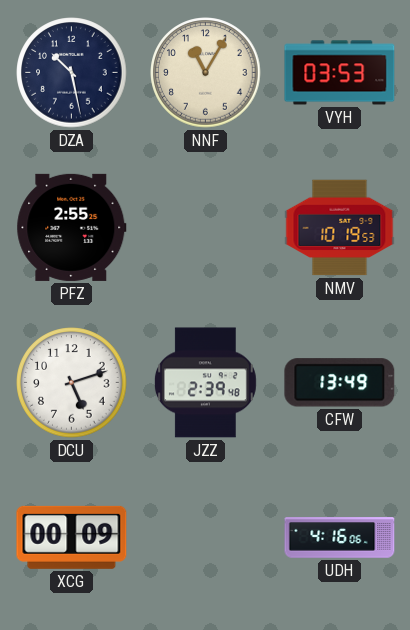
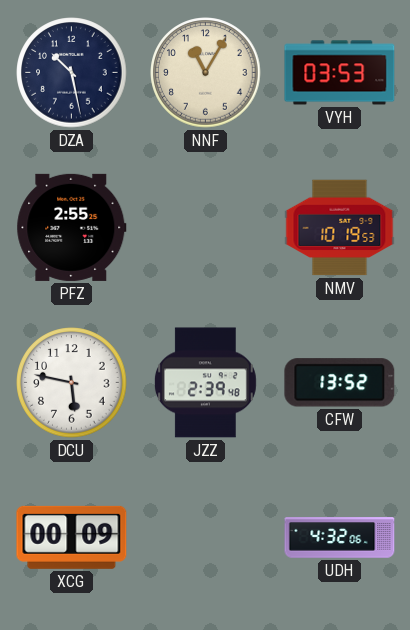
DCU: 5:12 -> 5:47 (72, 383)
CFW: 13:49 -> 13:52 (340, 383)
UDH: 4:16 -> 4:32 (340, 538)
